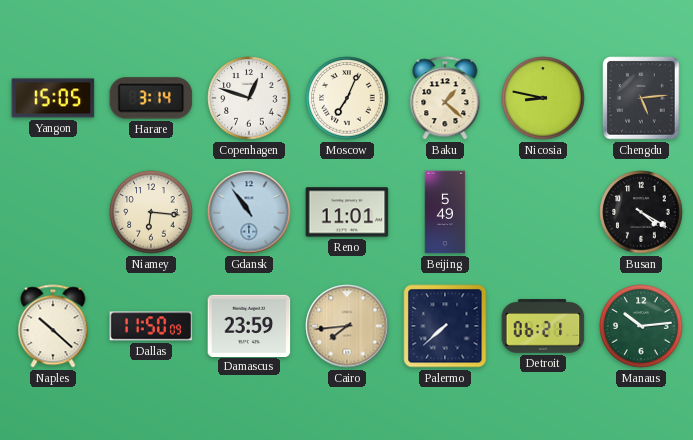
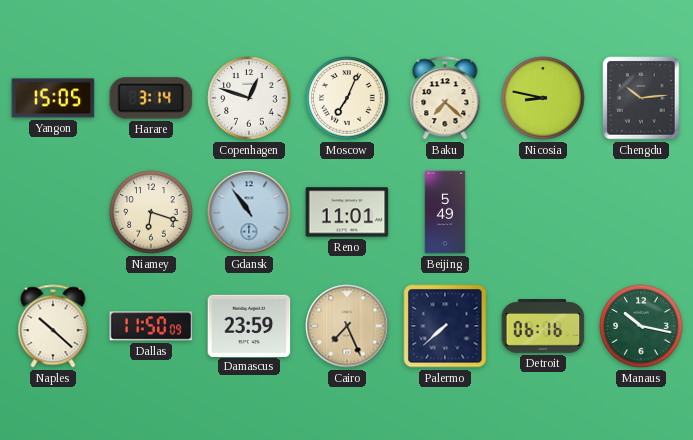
Baku: 1:22 -> 7:22 (445, 98)
Chengdu: 5:14 -> 10:14 (641, 98)
Niamey: 6:16 -> 6:18 (151, 212)
Busan: 4:20 -> none (641, 212)
Cairo: 7:44 -> 7:26 (347, 326)
Detroit: 06:21 -> 06:16 (543, 326)
Manaus: 10:14 -> 10:17 (641, 326)
